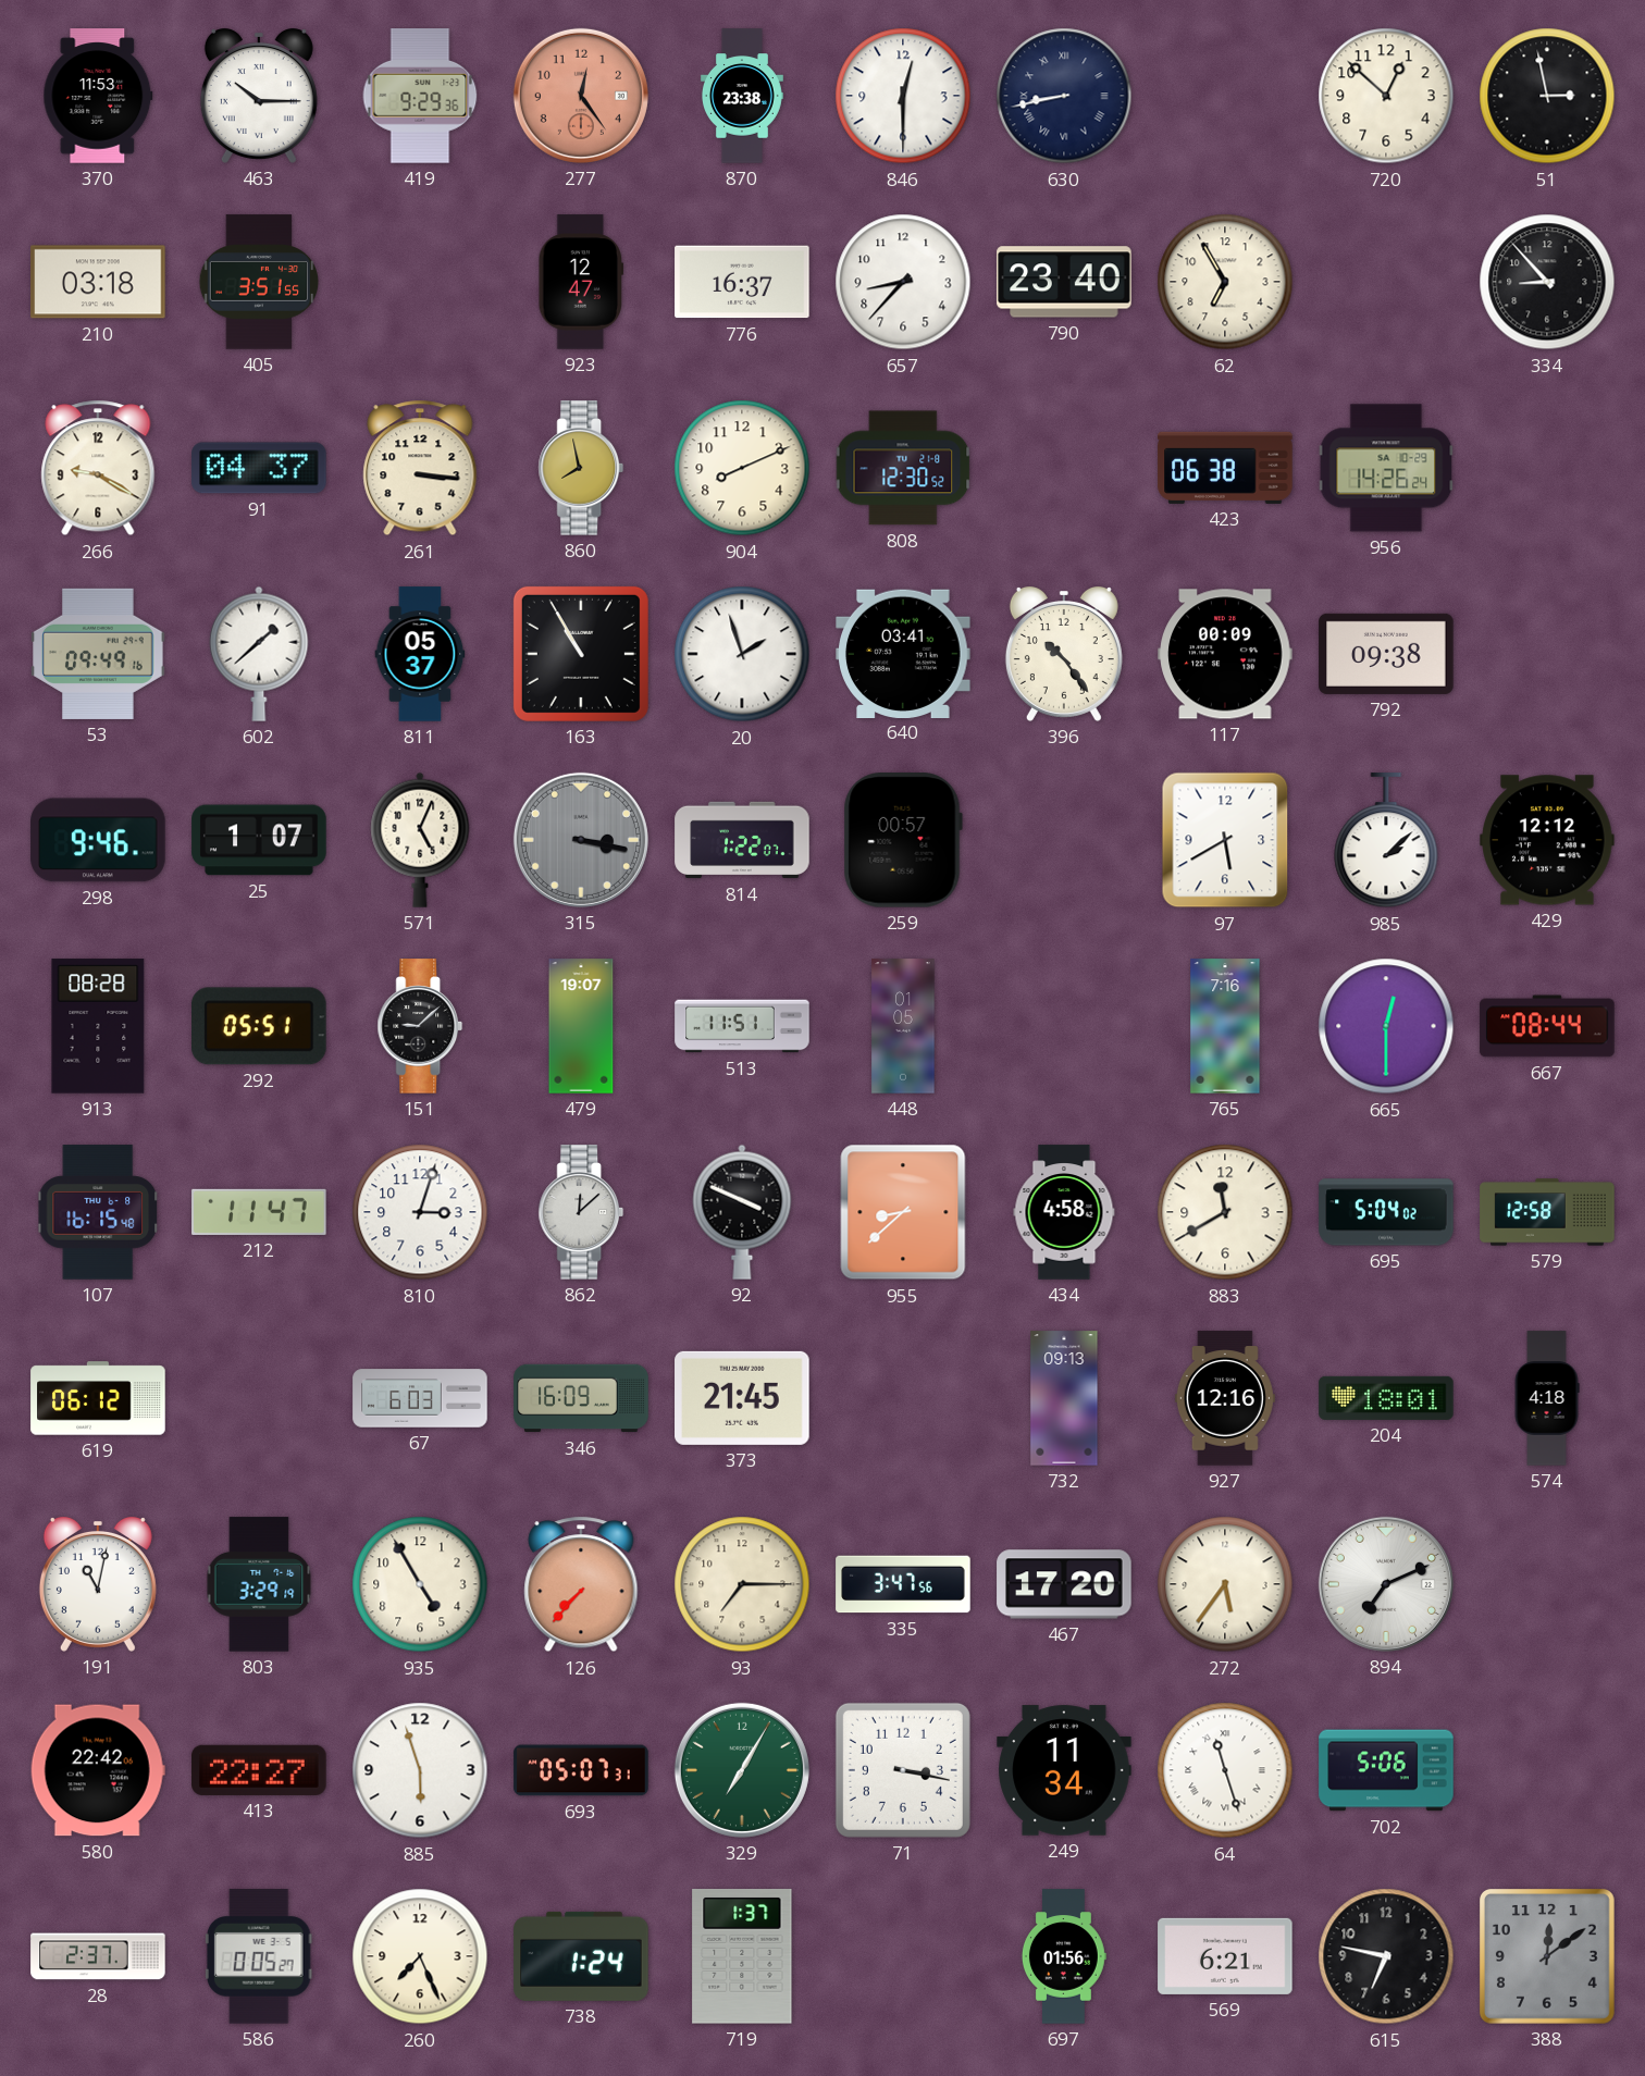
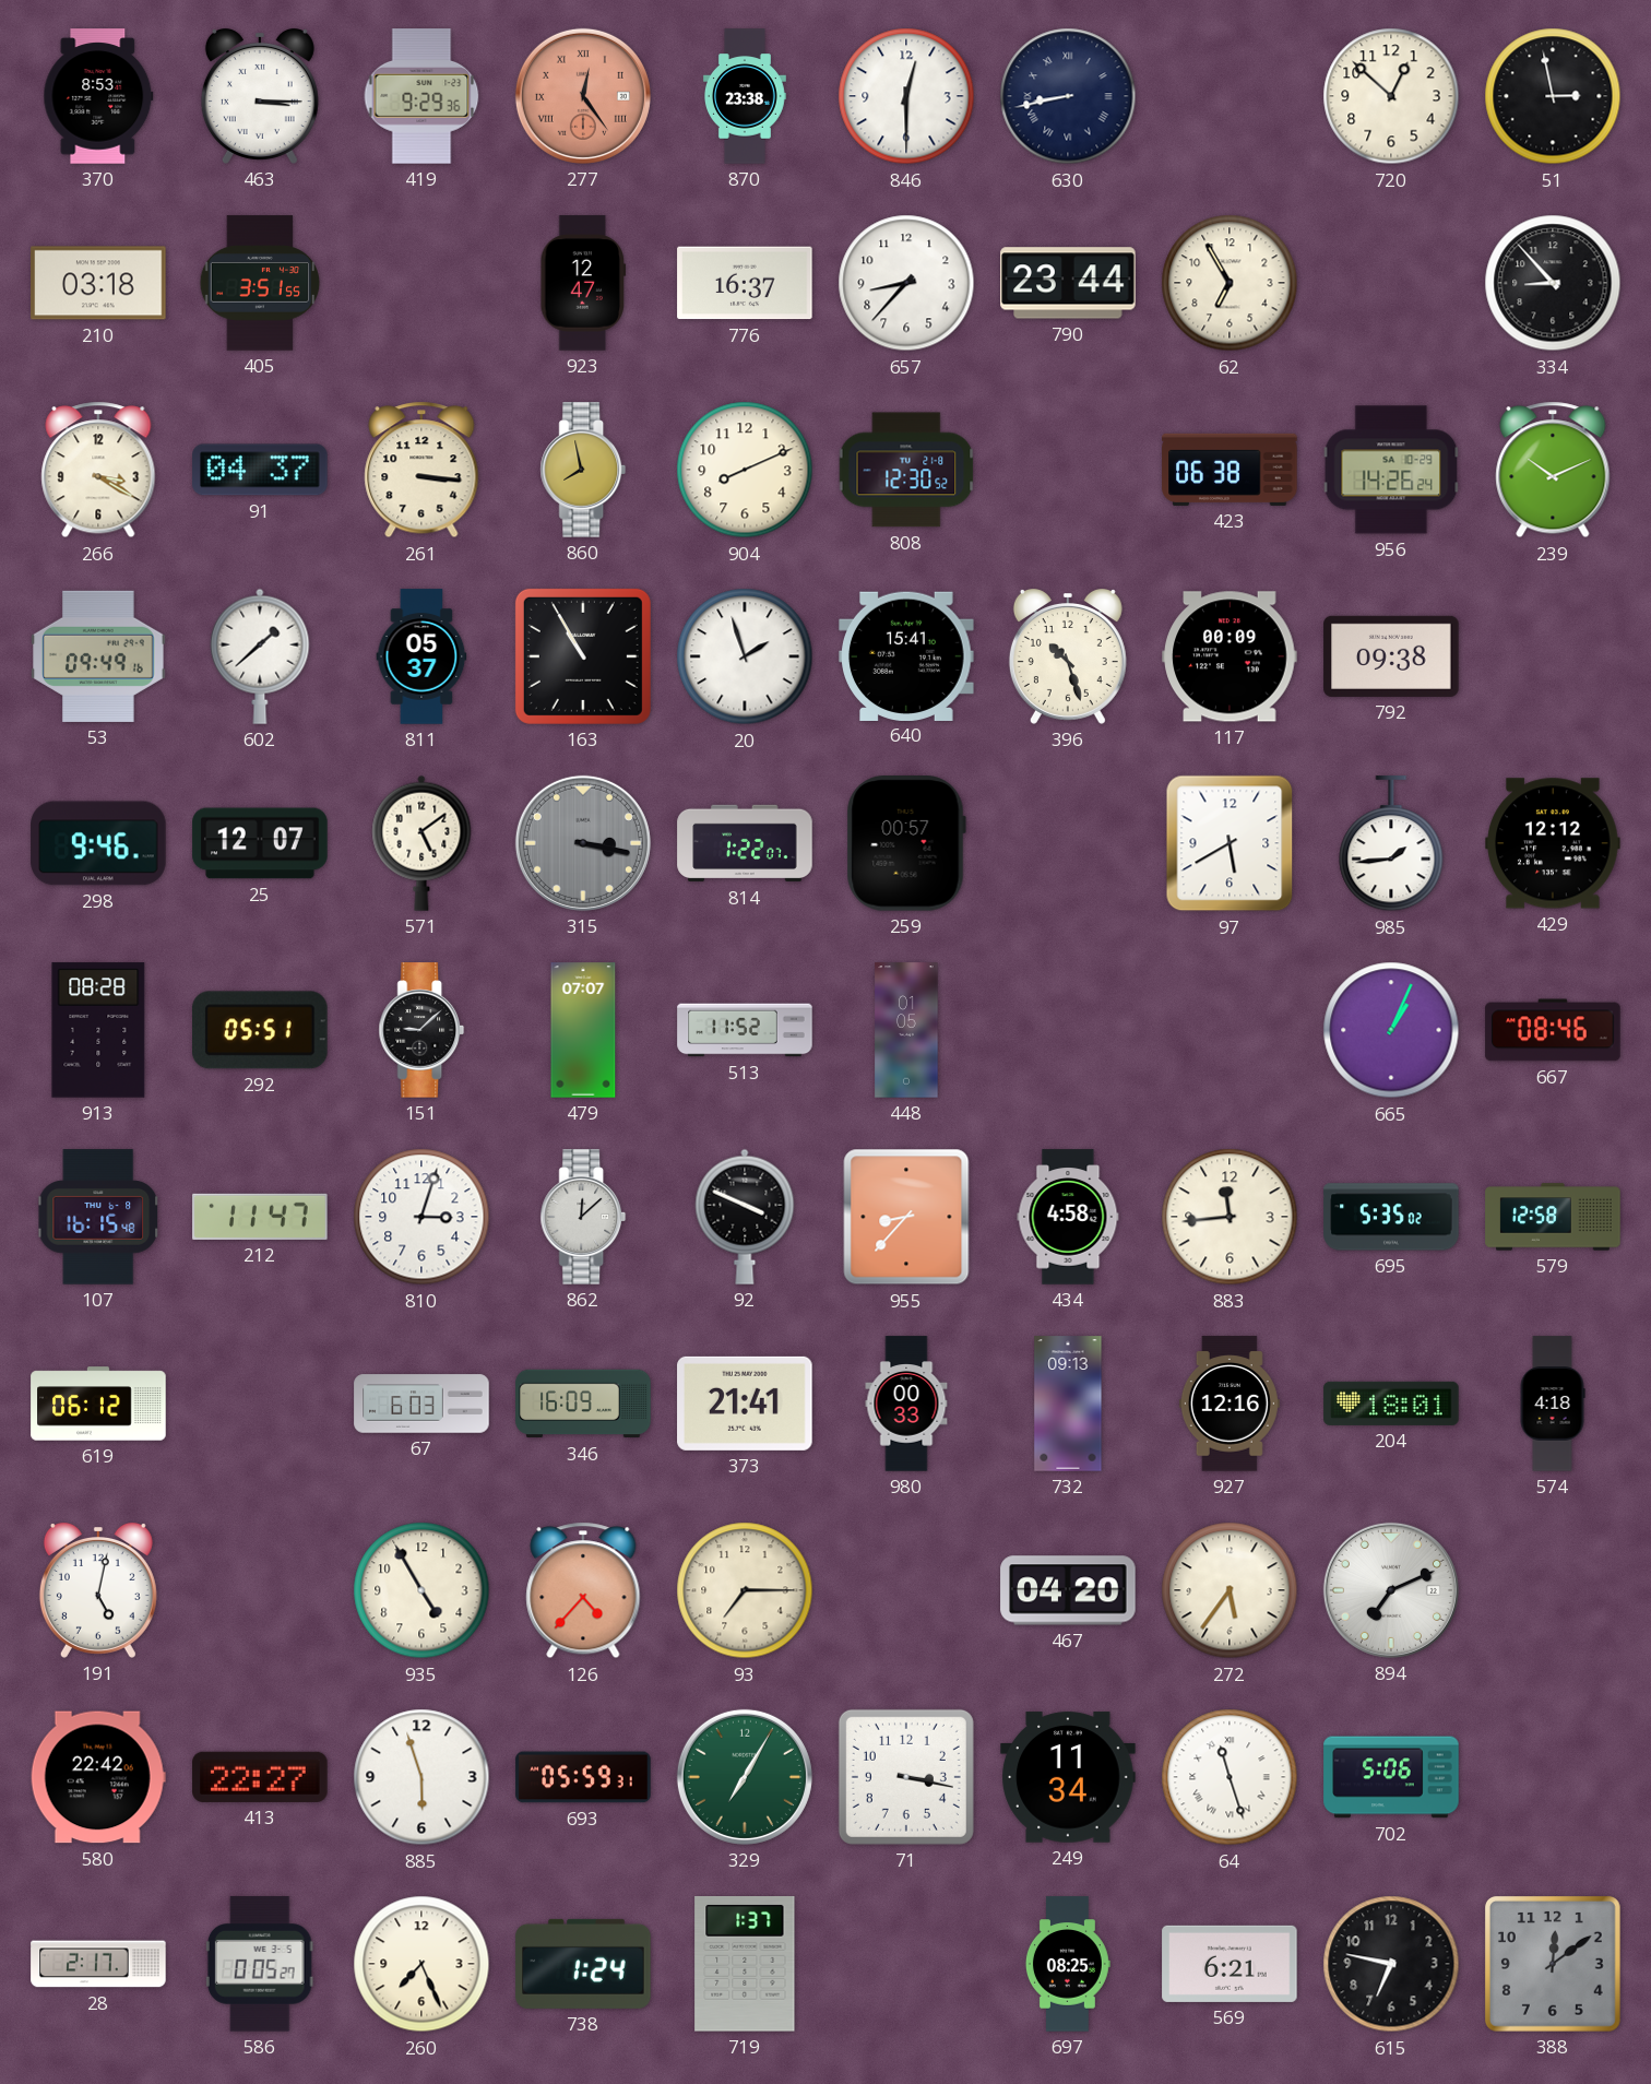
370: 11:53 -> 8:53 (98, 96)
463: 10:15 -> 3:15 (260, 97)
277 numerals: Arabic -> Roman (583, 96)
790: 23:40 -> 23:44 (1068, 283)
266: 9:20 -> 3:20 (98, 470)
239: none -> 10:11 (1553, 470)
640: 03:41 -> 15:41 (906, 655)
396: 10:24 -> 10:27 (1068, 658)
25: 1:07 -> 12:07 (260, 843)
571: 5:04 -> 5:09 (421, 843)
985: 2:08 -> 1:44 (1391, 844)
479: 19:07 -> 07:07 (583, 1030)
513: 11:51 -> 11:52 (745, 1030)
765: 7:16 -> none (1225, 1026)
665: 12:30 -> 1:04 (1391, 1030)
667: 08:44 -> 08:46 (1553, 1030)
955: 8:38 -> 8:37 (906, 1217)
883: 11:40 -> 11:44 (1230, 1217)
695: 5:04 -> 5:35 (1391, 1217)
373: 21:45 -> 21:41 (745, 1404)
980: none -> 00:33 (906, 1404)
191: 11:02 -> 5:02 (98, 1591)
803: 3:29 -> none (259, 1584)
126: 7:37 -> 4:37 (583, 1590)
335: 3:47 -> none (903, 1584)
467: 17:20 -> 04:20 (1068, 1590)
693: 05:07 -> 05:59 (583, 1777)
28: 2:37 -> 2:17 (98, 1964)
697: 01:56 -> 08:25 (1068, 1964)
